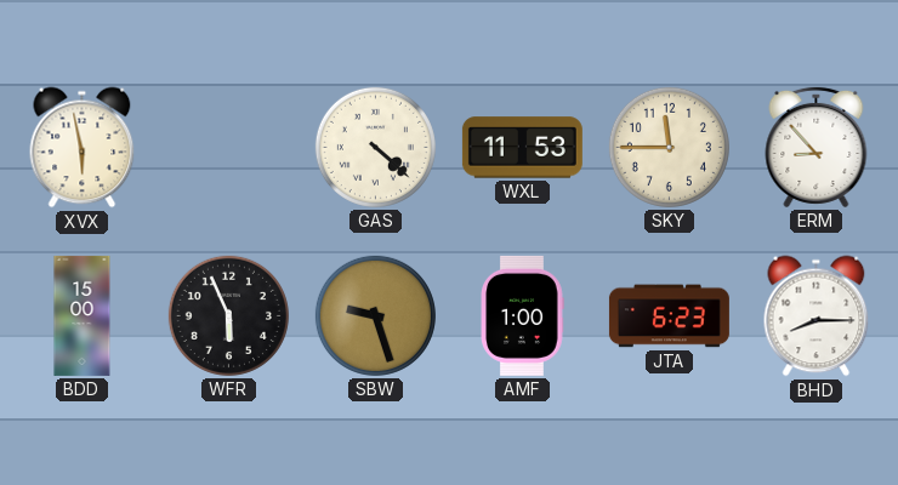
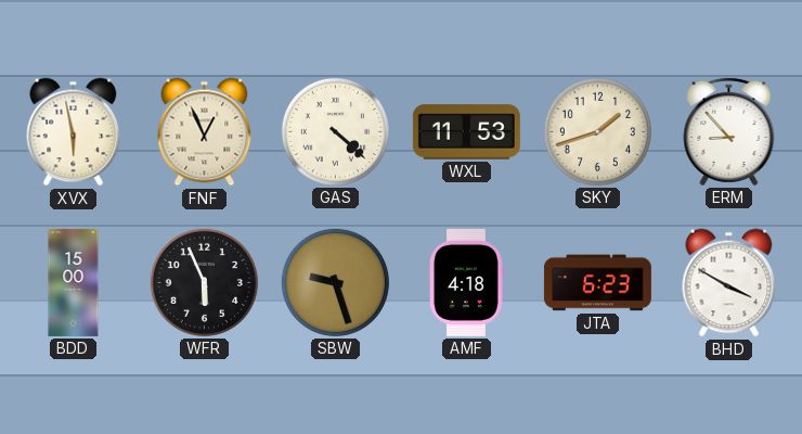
FNF: none -> 12:56 (205, 132)
SKY: 11:45 -> 1:42 (597, 131)
AMF: 1:00 -> 4:18 (467, 282)
BHD: 8:15 -> 3:50 (729, 283)
